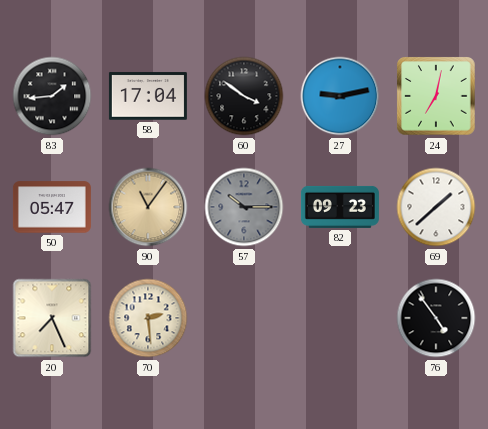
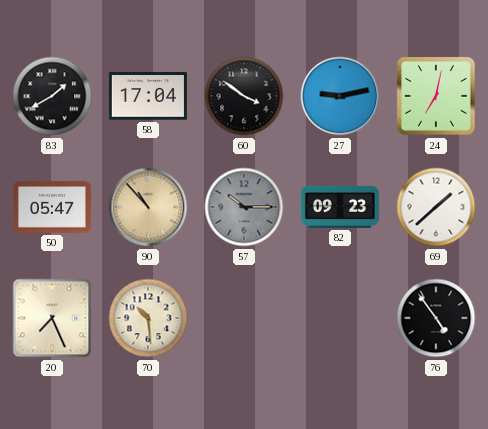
83: 1:44 -> 1:40 (52, 96)
90: 11:06 -> 10:53 (148, 207)
70: 2:29 -> 10:29 (148, 318)
